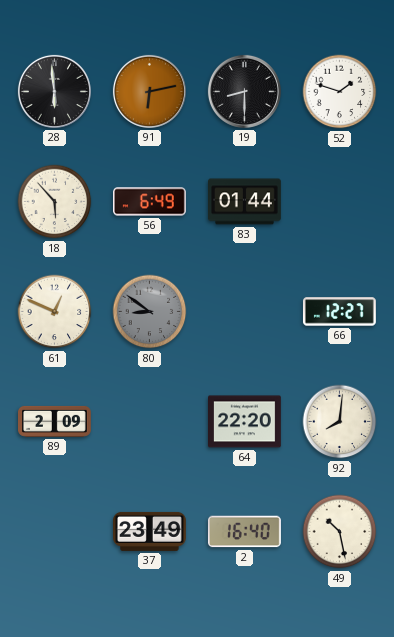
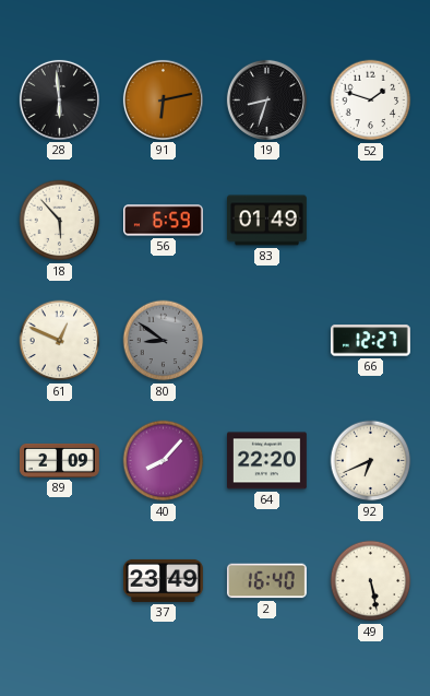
19: 8:30 -> 8:33 (266, 99)
56: 6:49 -> 6:59 (164, 221)
83: 01:44 -> 01:49 (267, 221)
40: none -> 8:07 (164, 461)
92: 8:01 -> 6:41 (371, 461)
49: 10:28 -> 5:28 (371, 581)
